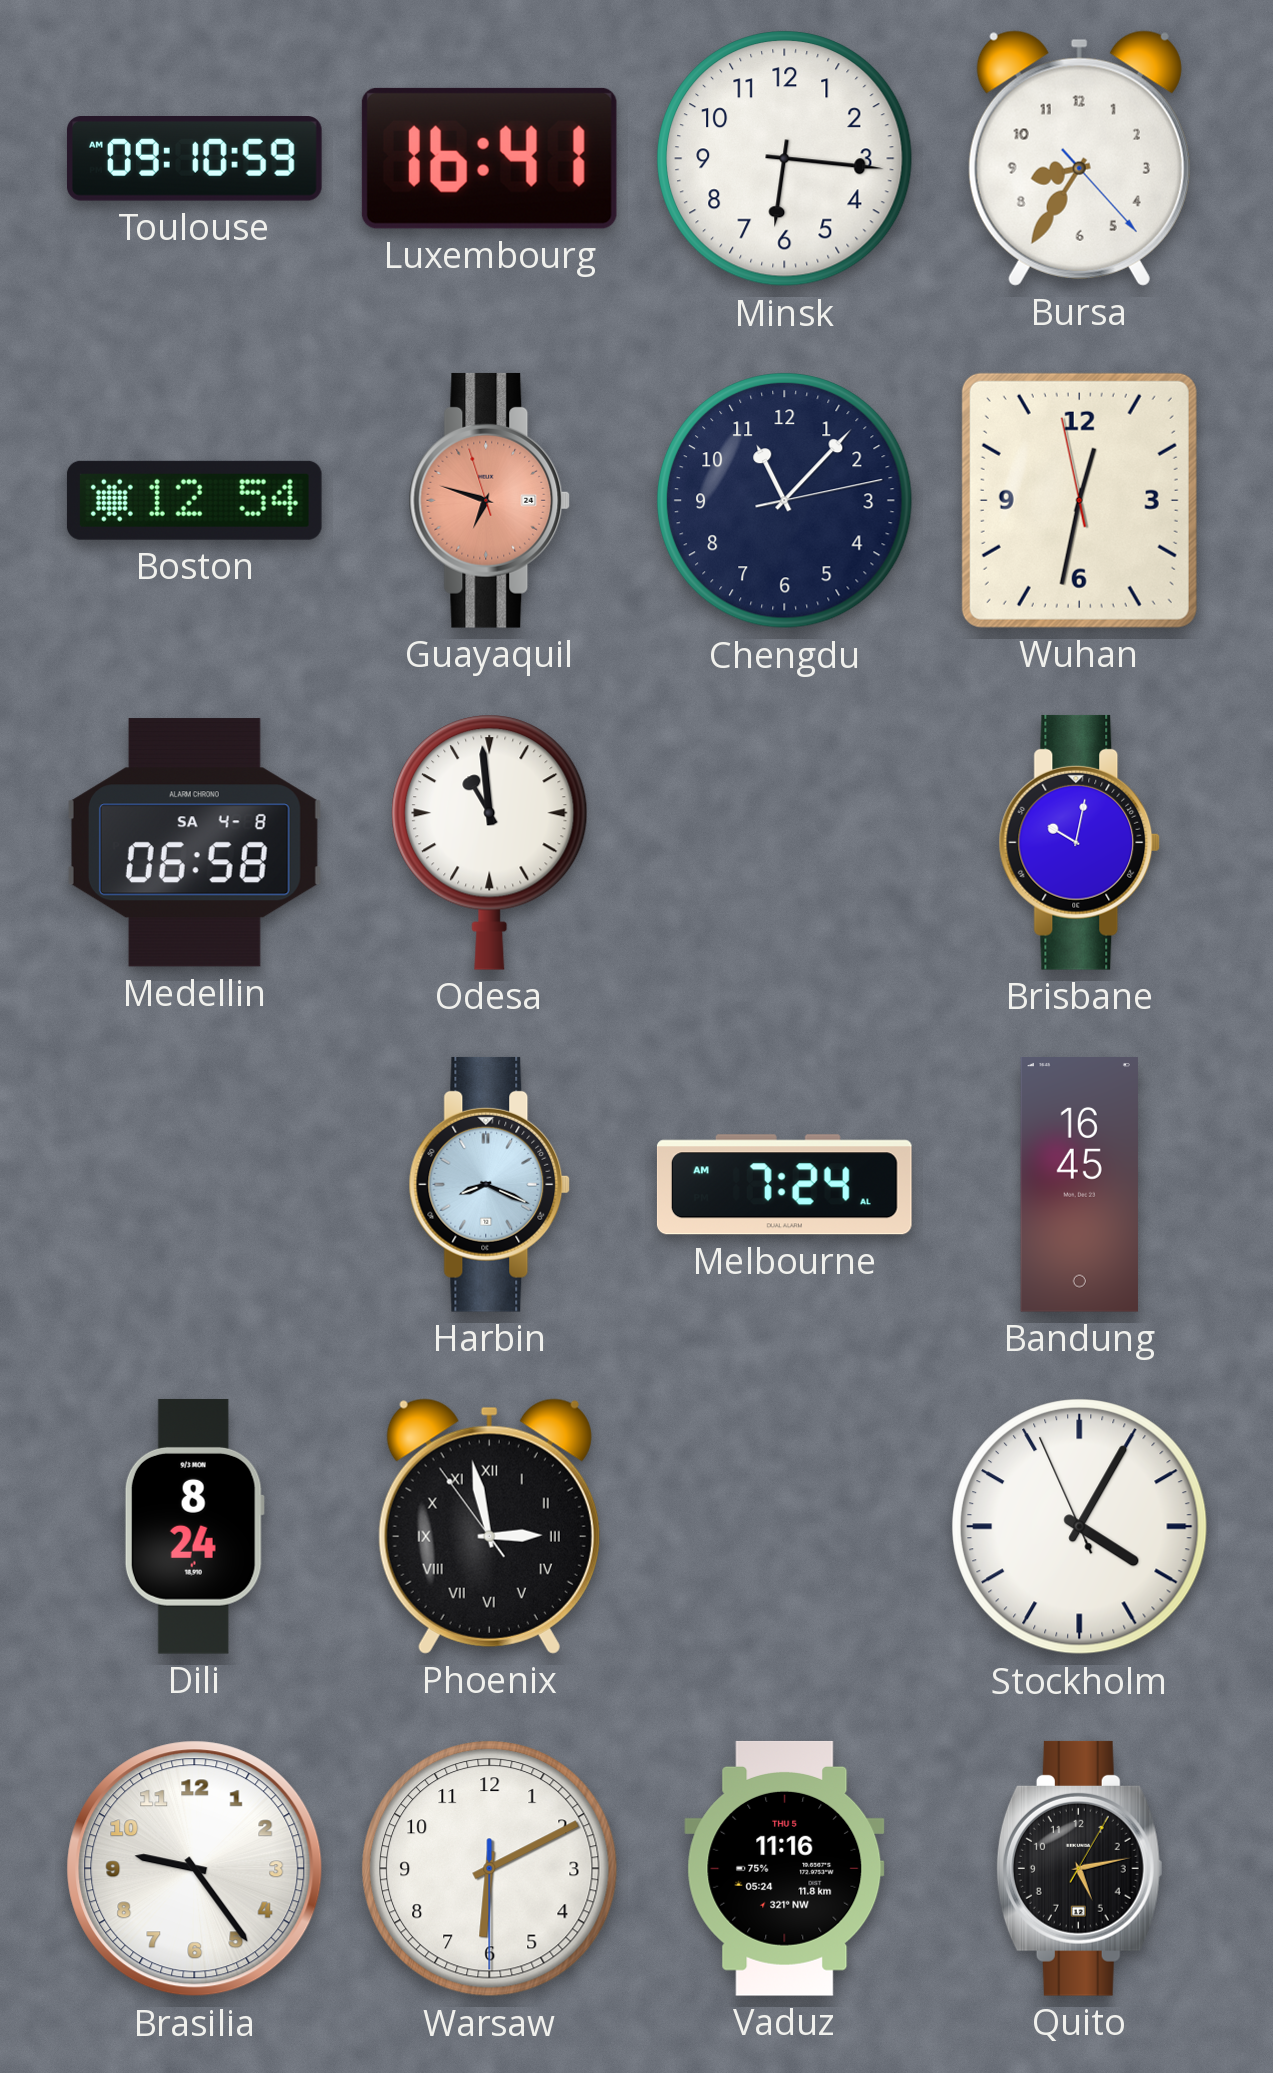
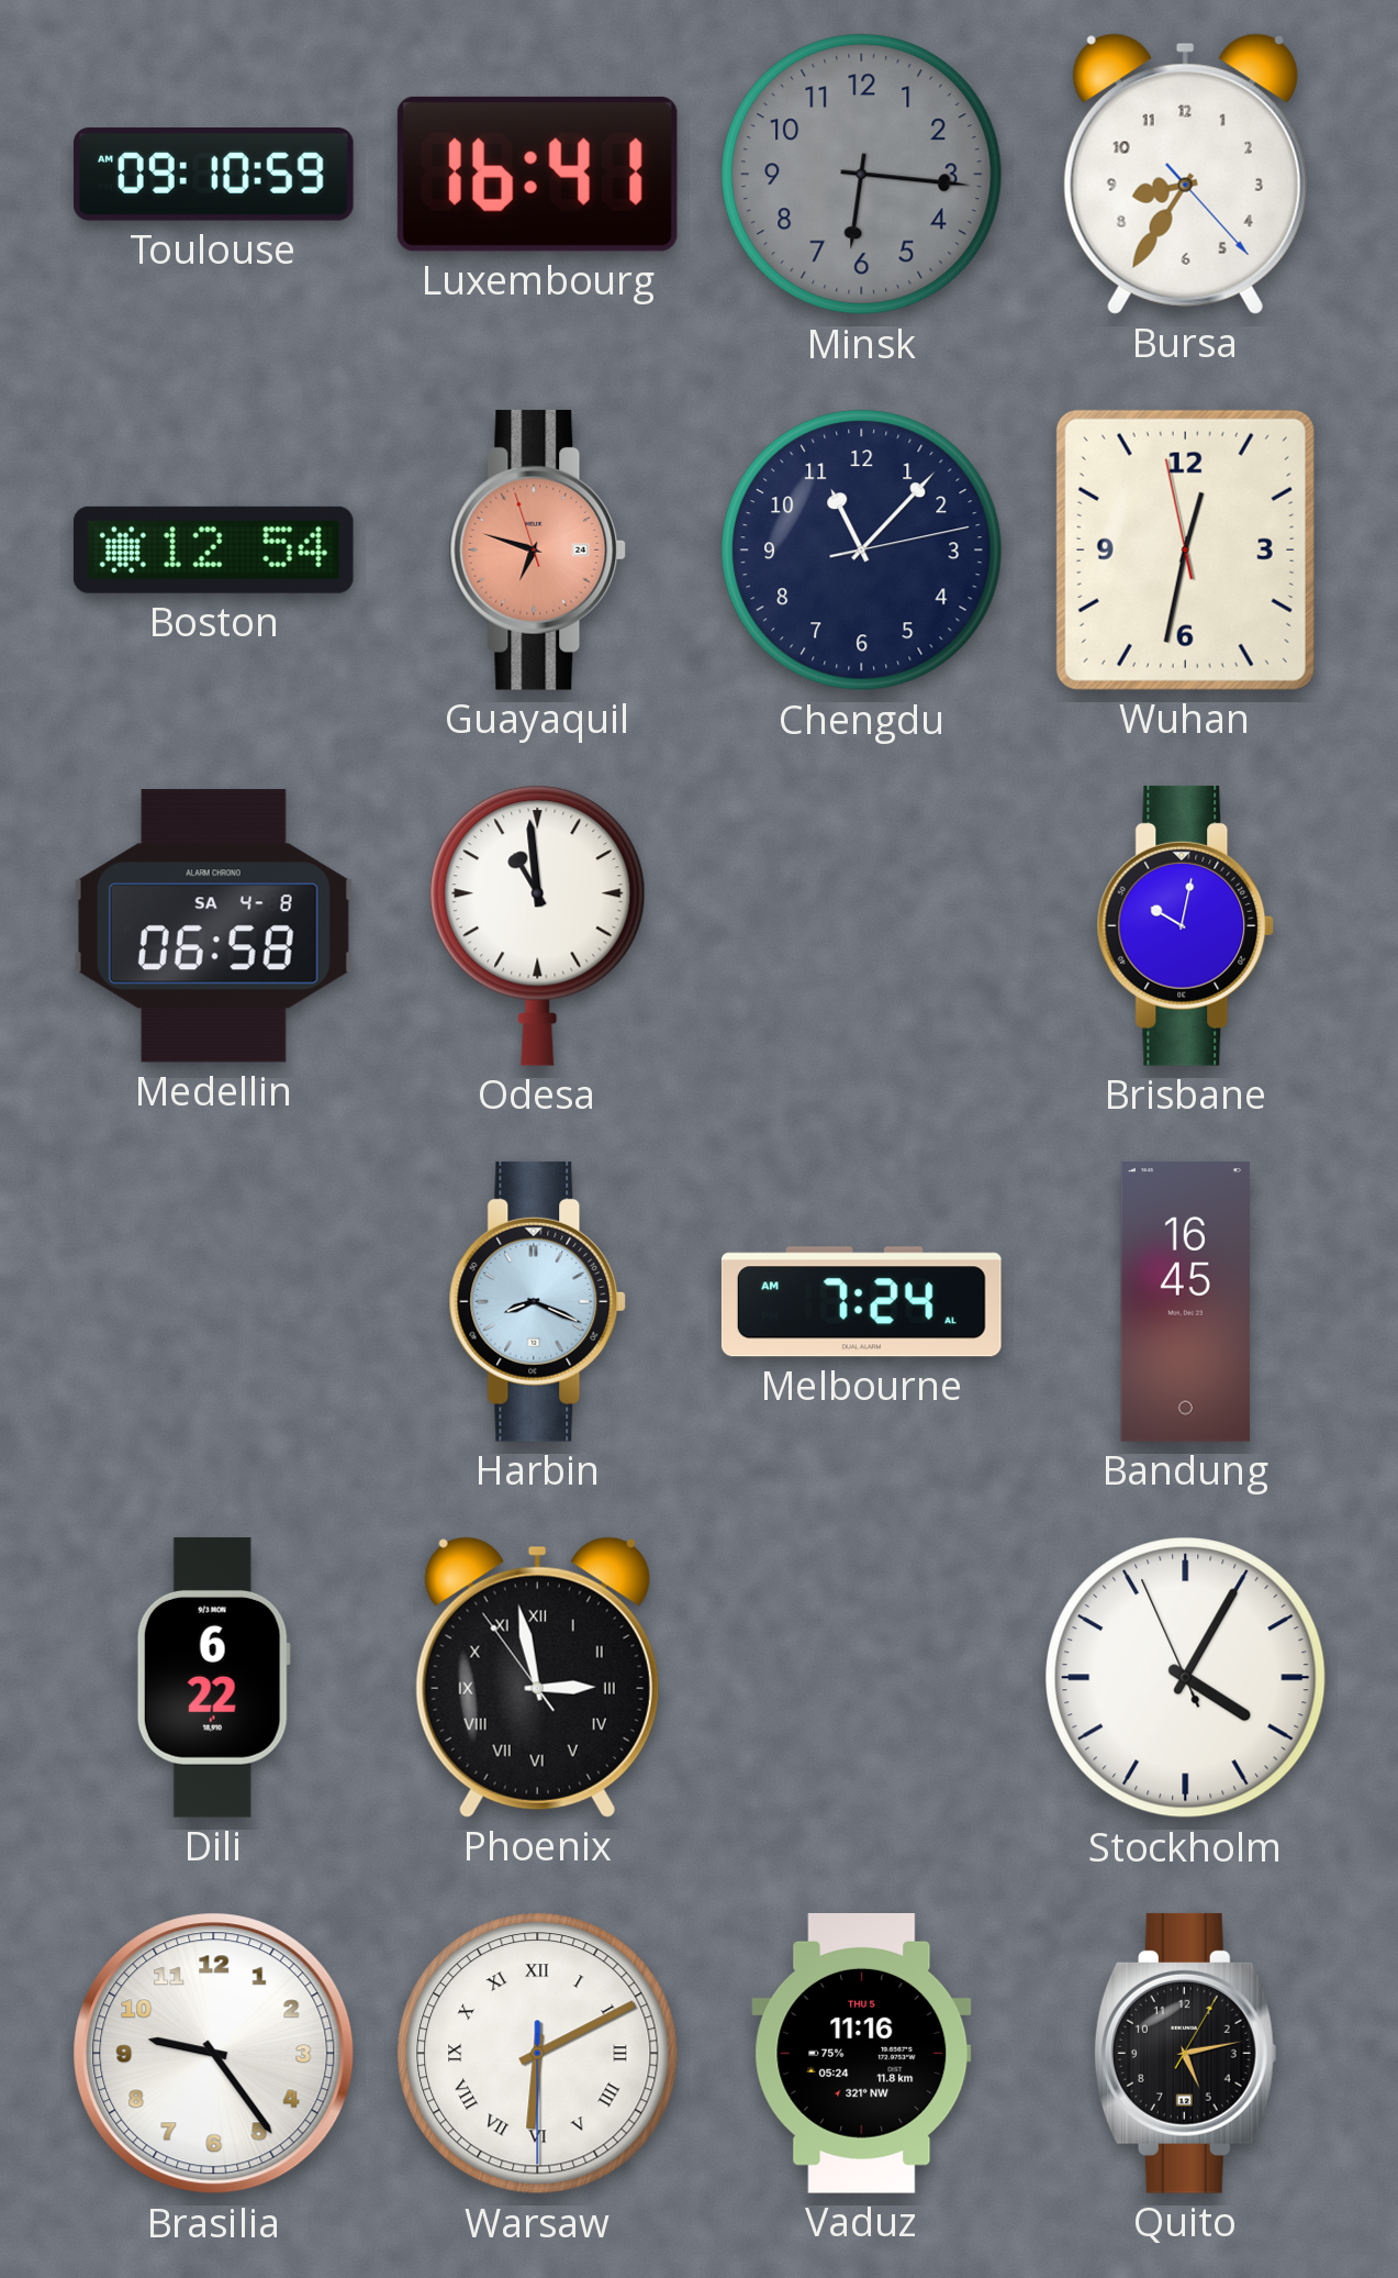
Minsk dial: white -> grey (862, 175)
Dili: 8:24 -> 6:22 (213, 1677)
Warsaw numerals: Arabic -> Roman (538, 2054)
